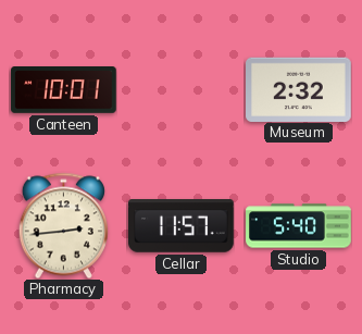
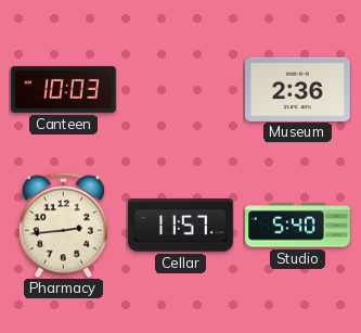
Canteen: 10:01 -> 10:03 (64, 90)
Museum: 2:32 -> 2:36 (298, 89)
